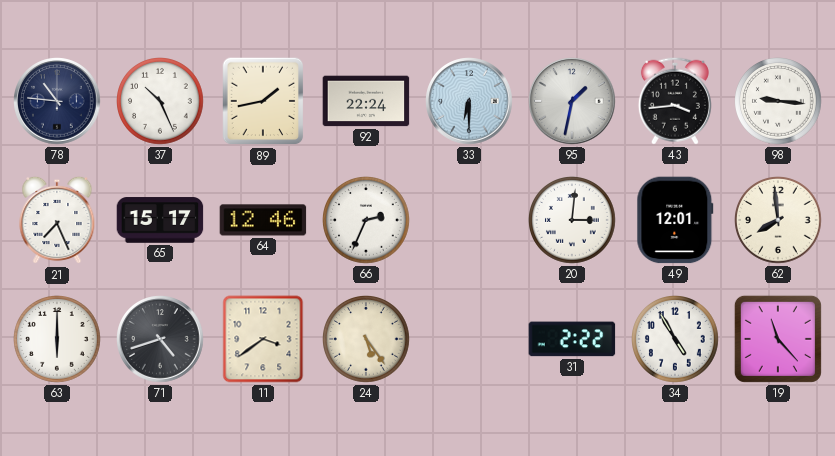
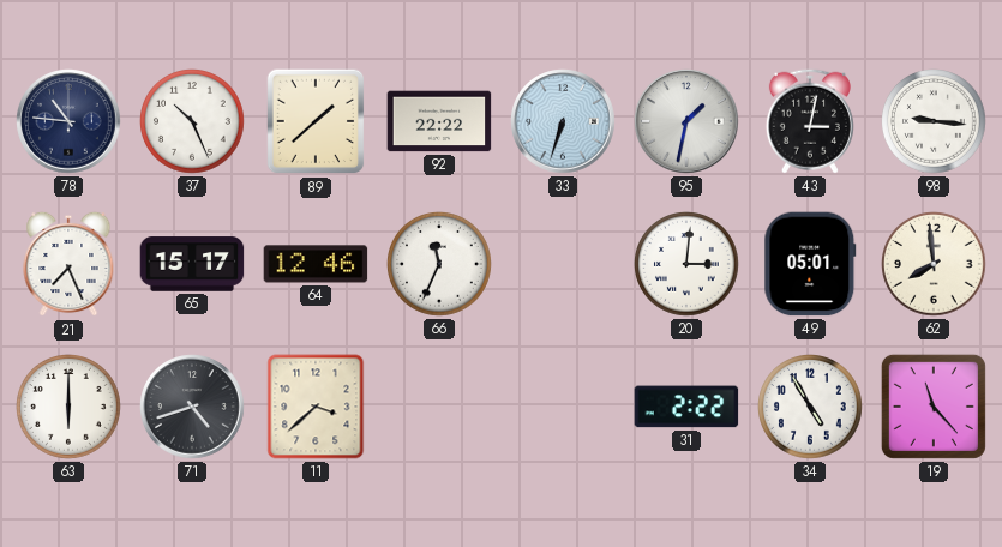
89: 1:43 -> 1:38 (316, 121)
92: 22:24 -> 22:22 (439, 121)
33: 6:30 -> 6:33 (563, 121)
43: 3:44 -> 3:02 (810, 121)
66: 2:34 -> 11:34 (440, 265)
49: 12:01 -> 05:01 (810, 264)
11: 3:39 -> 3:38 (316, 407)
24: 5:24 -> none (367, 340)
